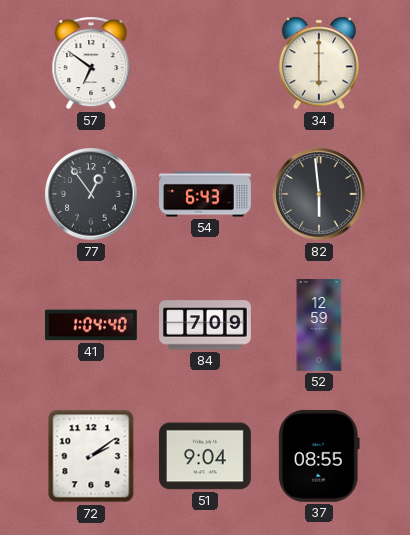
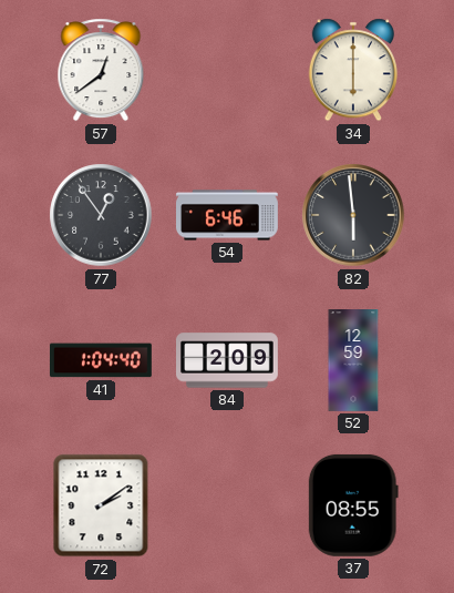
57: 6:51 -> 12:39 (101, 70)
54: 6:43 -> 6:46 (228, 215)
84: 7:09 -> 2:09 (228, 360)
51: 9:04 -> none (205, 456)
